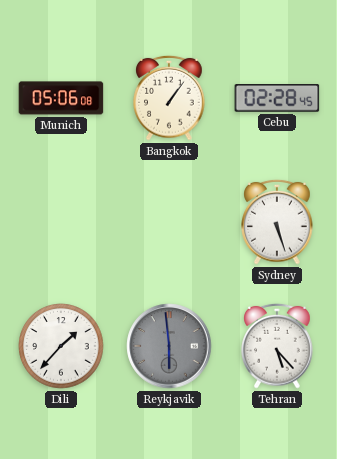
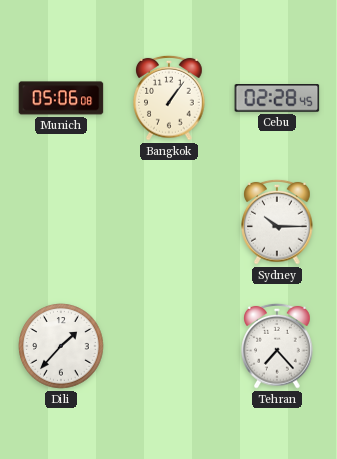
Sydney: 5:27 -> 10:15 (277, 222)
Reykjavik: 5:59 -> none (169, 346)
Tehran: 5:23 -> 7:23 (277, 346)
